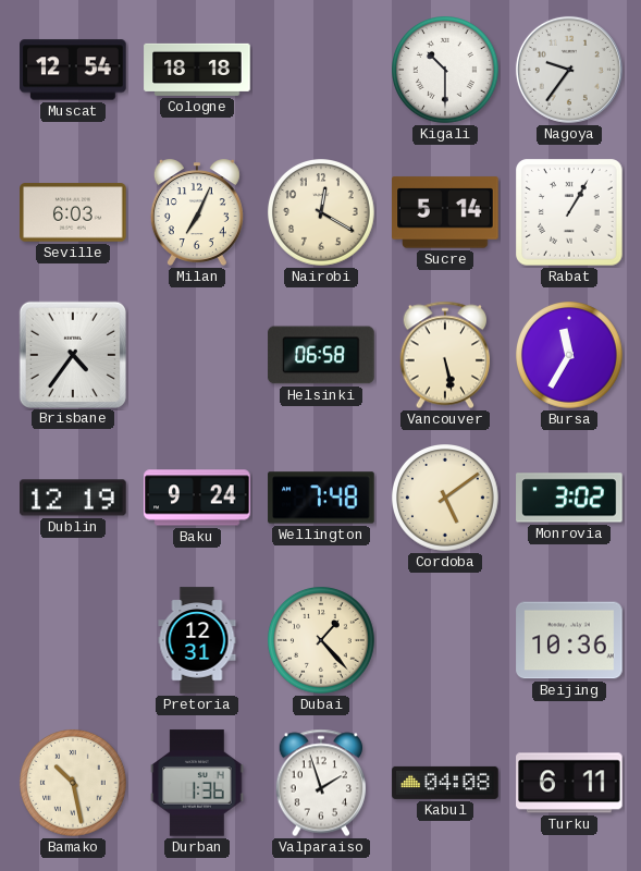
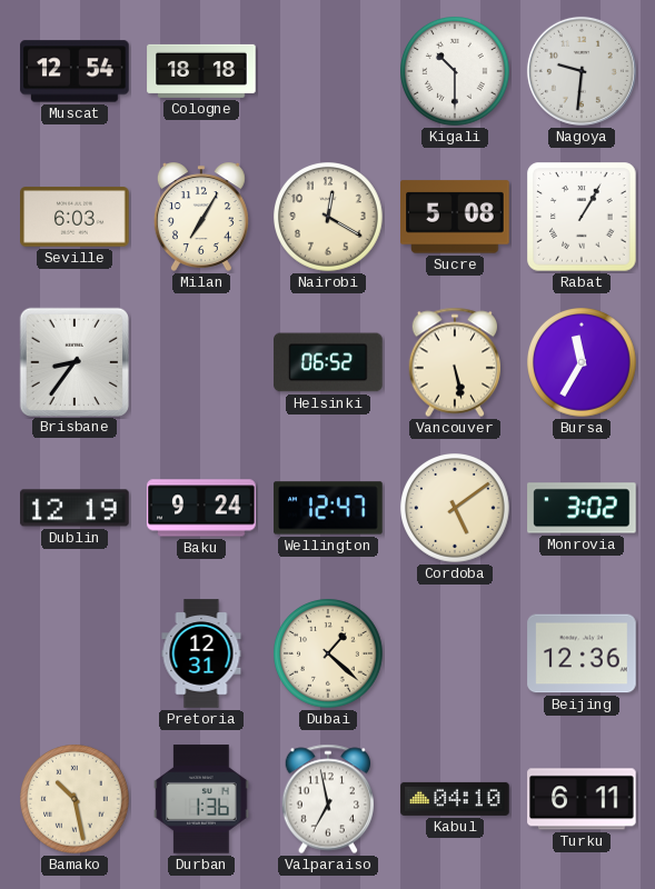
Nagoya: 9:36 -> 9:31 (582, 71)
Milan: 7:04 -> 7:05 (201, 217)
Sucre: 5:14 -> 5:08 (455, 217)
Brisbane: 4:36 -> 8:36 (73, 361)
Helsinki: 06:58 -> 06:52 (328, 362)
Wellington: 7:48 -> 12:47 (328, 508)
Dubai: 1:23 -> 1:22 (329, 655)
Beijing: 10:36 -> 12:36 (582, 653)
Valparaiso: 1:57 -> 6:58 (328, 799)
Kabul: 04:08 -> 04:10 (455, 799)
